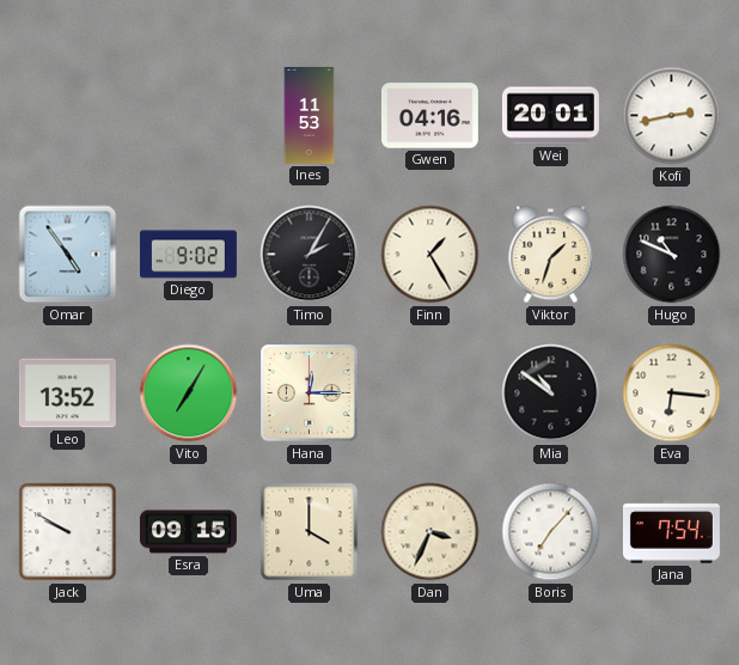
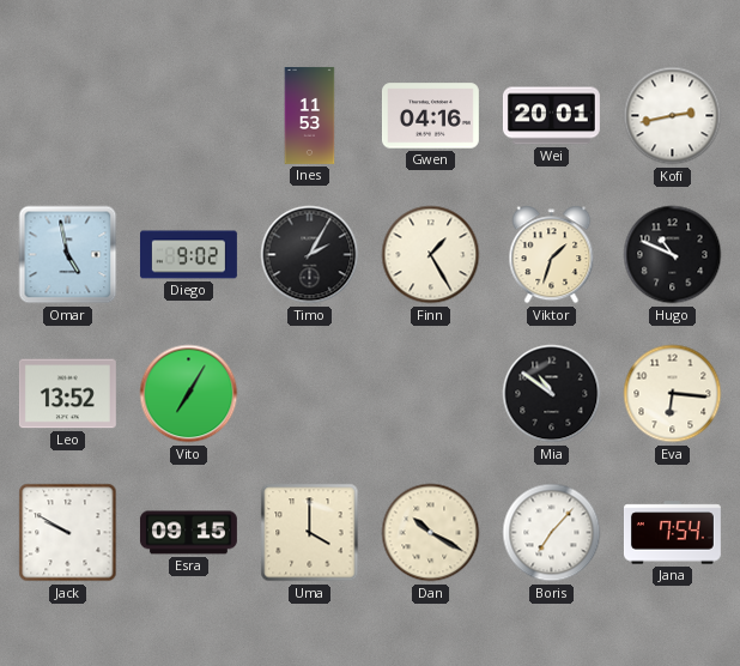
Omar: 4:54 -> 4:58 (68, 255)
Hana: 12:15 -> none (310, 393)
Dan: 3:34 -> 10:20 (431, 533)
